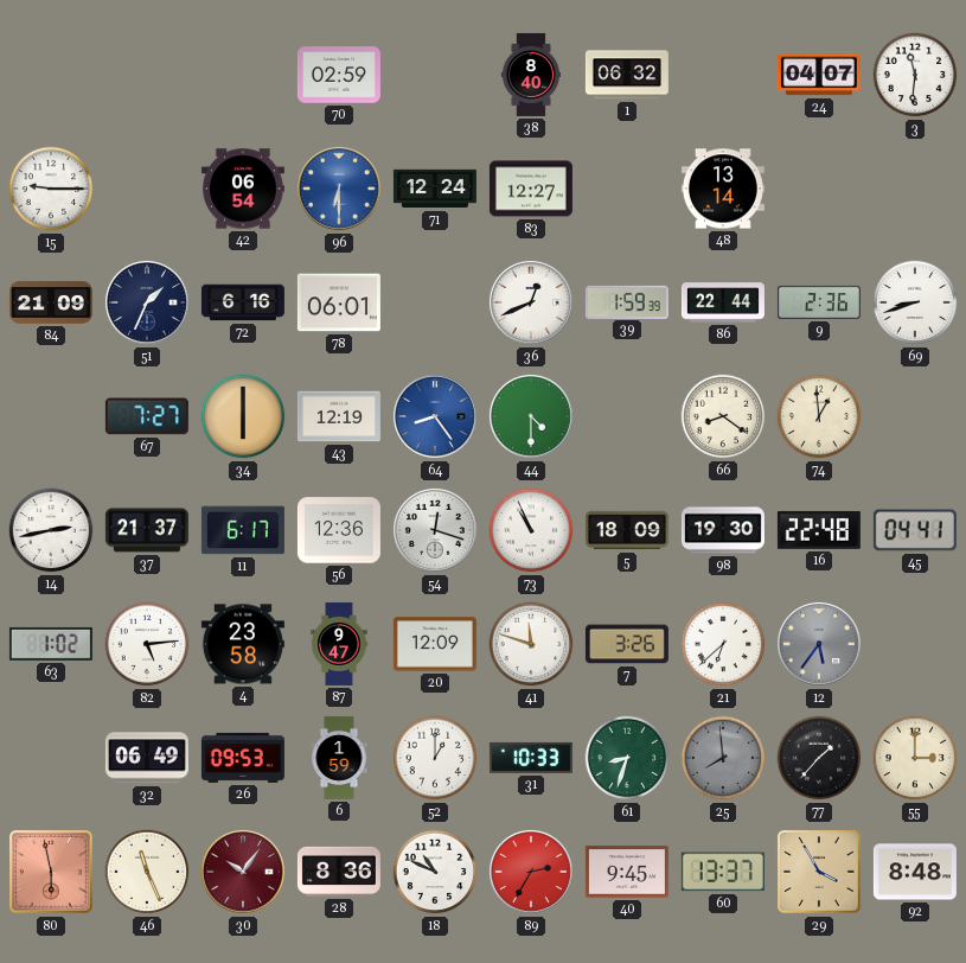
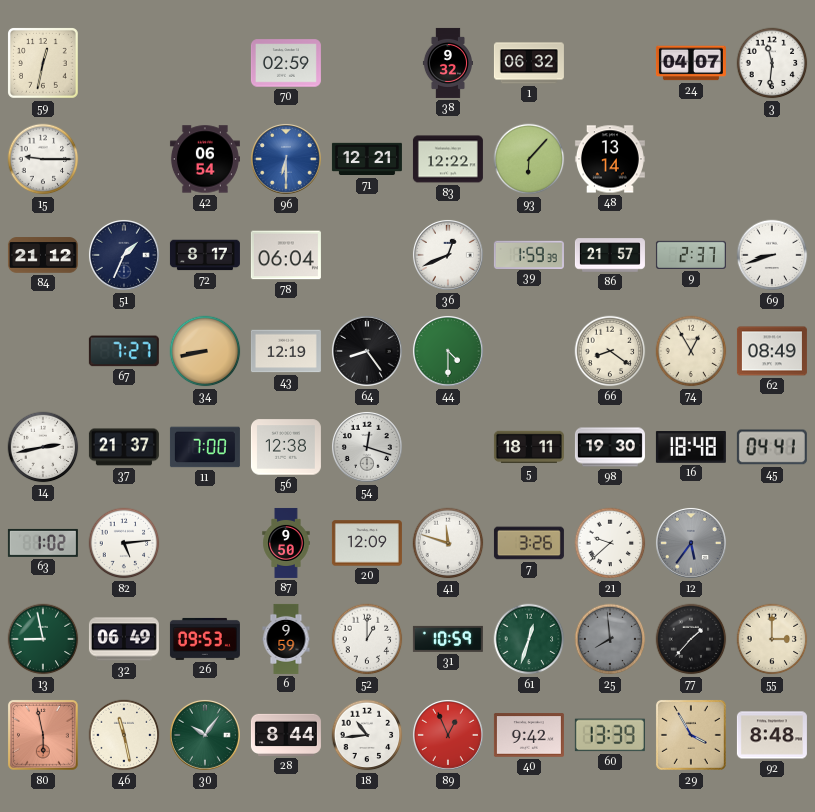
59: none -> 12:32 (44, 64)
38: 8:40 -> 9:32 (448, 63)
71: 12:24 -> 12:21 (367, 159)
83: 12:27 -> 12:22 (448, 159)
93: none -> 6:07 (529, 159)
84: 21:09 -> 21:12 (43, 255)
72: 6:16 -> 8:17 (205, 255)
78: 06:01 -> 06:04 (286, 255)
86: 22:44 -> 21:57 (610, 255)
9: 2:36 -> 2:37 (691, 255)
34: 6:00 -> 8:43 (205, 351)
64 dial: blue -> black (367, 351)
74: 12:59 -> 12:55 (691, 351)
62: none -> 08:49 (772, 351)
11: 6:17 -> 7:00 (205, 447)
56: 12:36 -> 12:38 (286, 447)
73: 10:56 -> none (531, 530)
5: 18:09 -> 18:11 (529, 447)
16: 22:48 -> 18:48 (691, 447)
4: 23:58 -> none (243, 644)
87: 9:47 -> 9:50 (286, 543)
21: 6:38 -> 9:38 (610, 543)
13: none -> 8:58 (43, 639)
6: 1:59 -> 9:59 (286, 639)
31: 10:33 -> 10:59 (448, 639)
61: 8:33 -> 12:33 (529, 639)
46: 11:26 -> 11:28 (124, 735)
30 dial: burgundy -> green (205, 735)
28: 8:36 -> 8:44 (286, 735)
18: 10:49 -> 10:44 (367, 735)
89: 2:35 -> 12:56 (448, 735)
40: 9:45 -> 9:42 (529, 735)
60: 13:37 -> 13:39 (610, 735)
